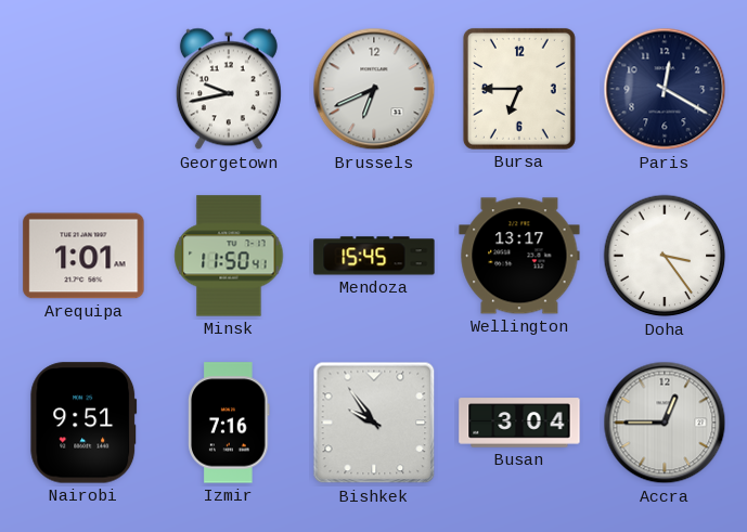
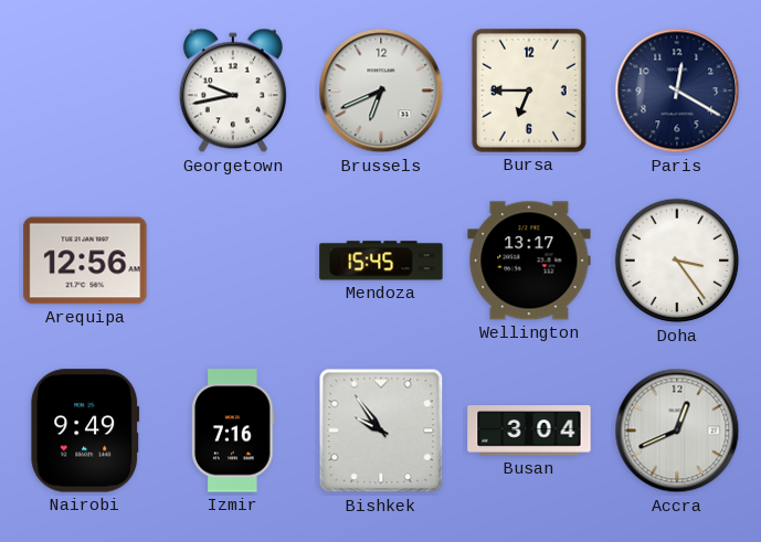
Arequipa: 1:01 -> 12:56 (85, 261)
Minsk: 11:50 -> none (229, 256)
Nairobi: 9:51 -> 9:49 (85, 431)
Accra: 12:45 -> 12:41 (677, 431)
